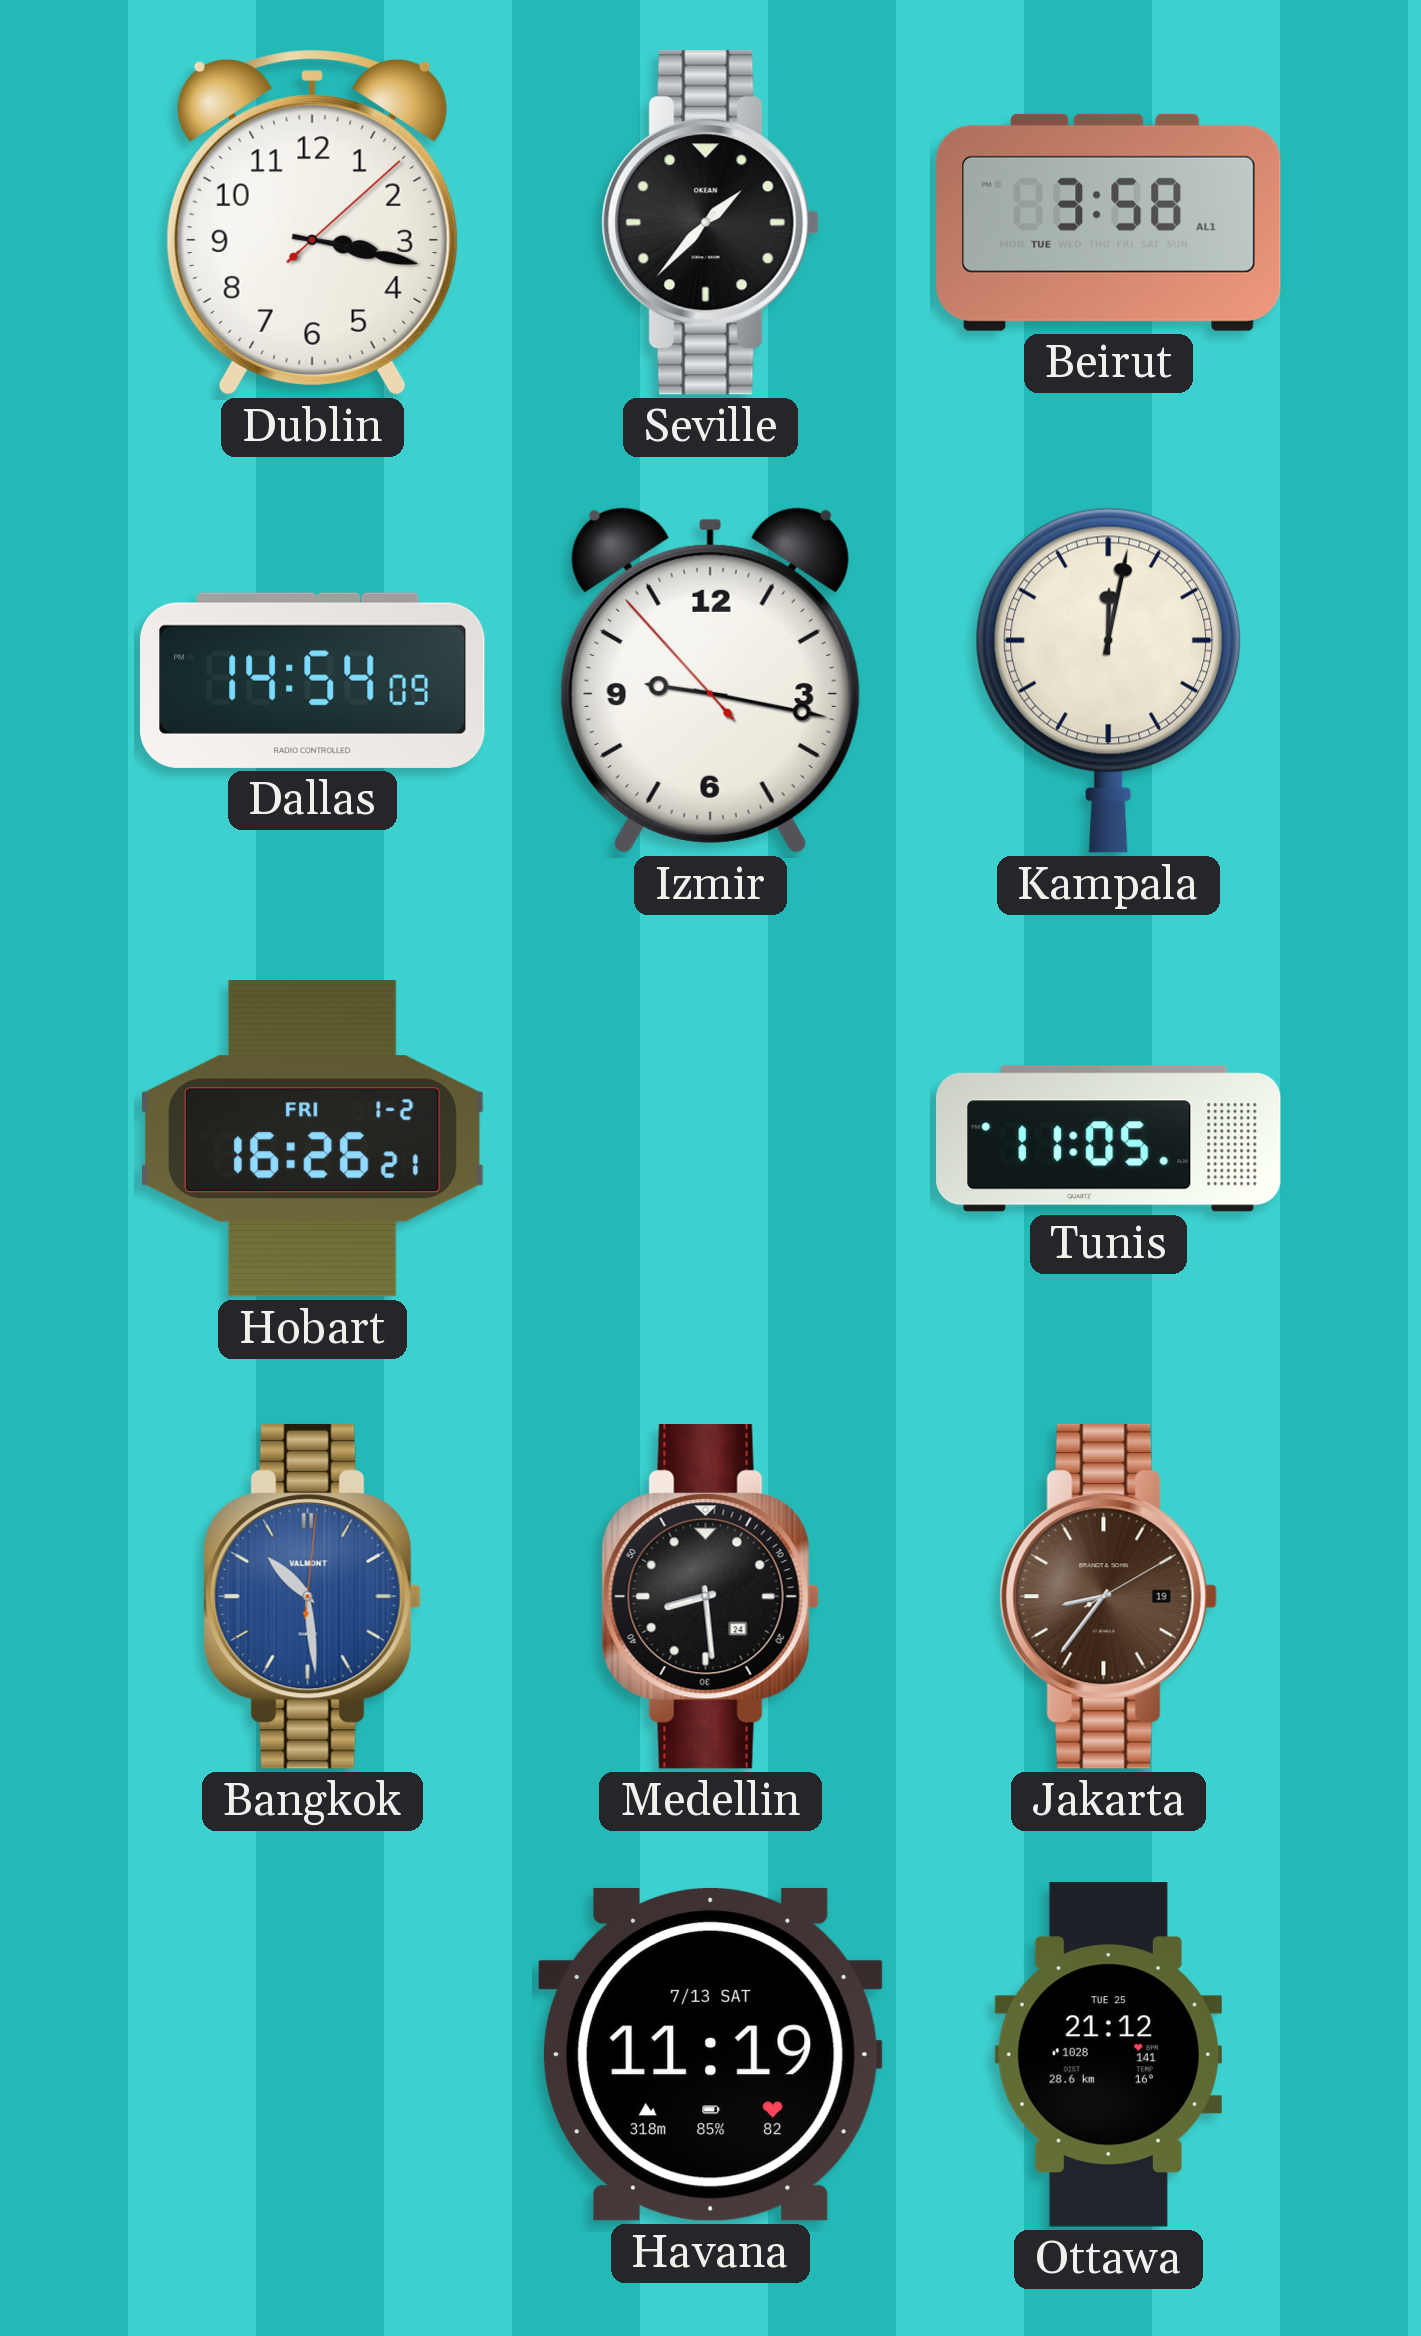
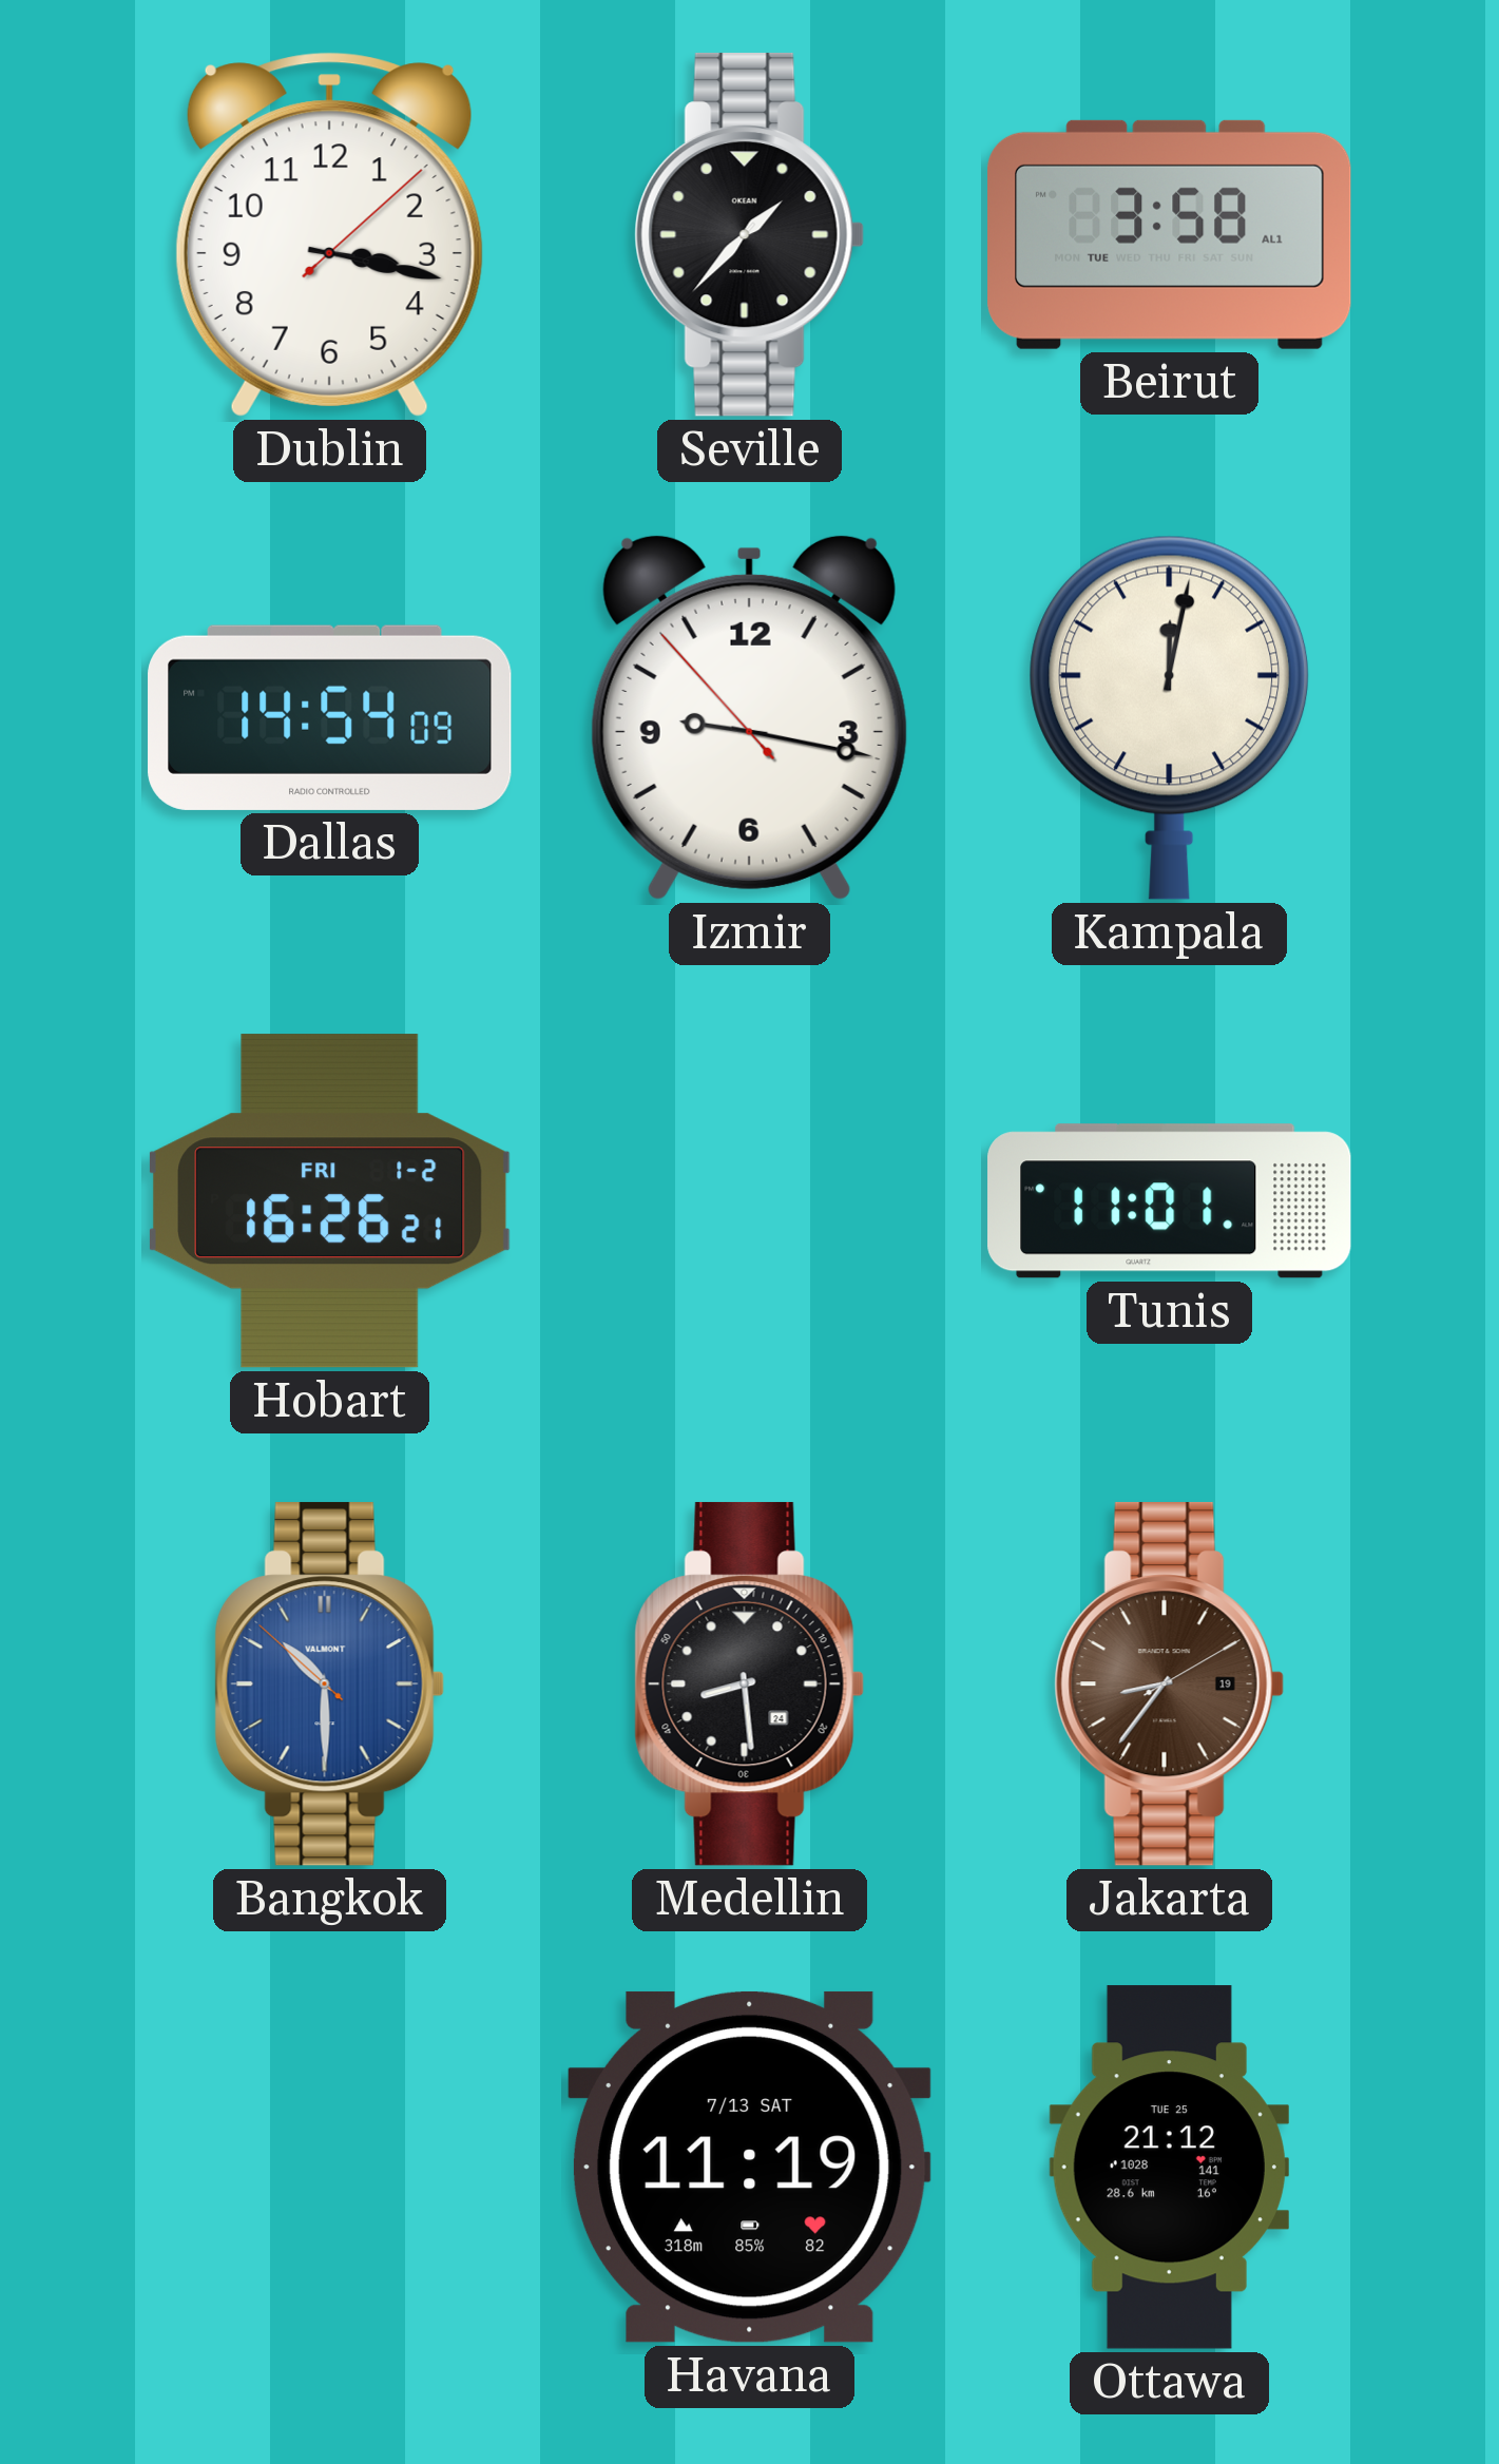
Tunis: 11:05 -> 11:01 (1170, 1201)
Bangkok: 10:29:01 -> 10:29:52 (329, 1683)
